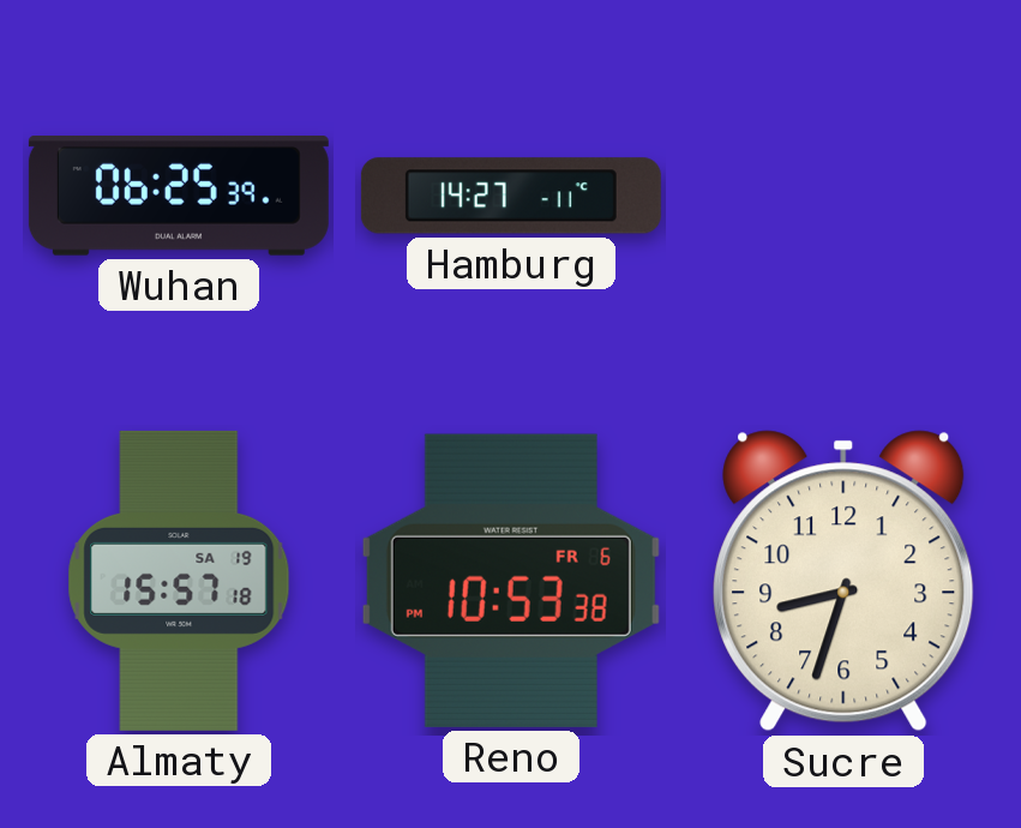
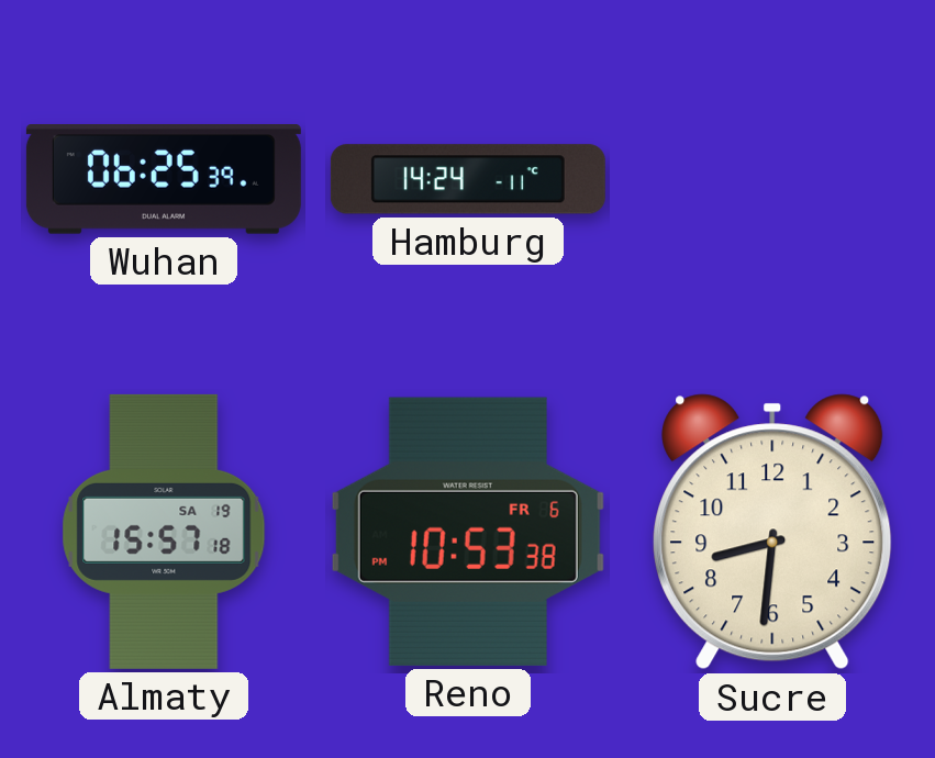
Hamburg: 14:27 -> 14:24 (468, 179)
Sucre: 8:33 -> 8:31 (772, 532)
